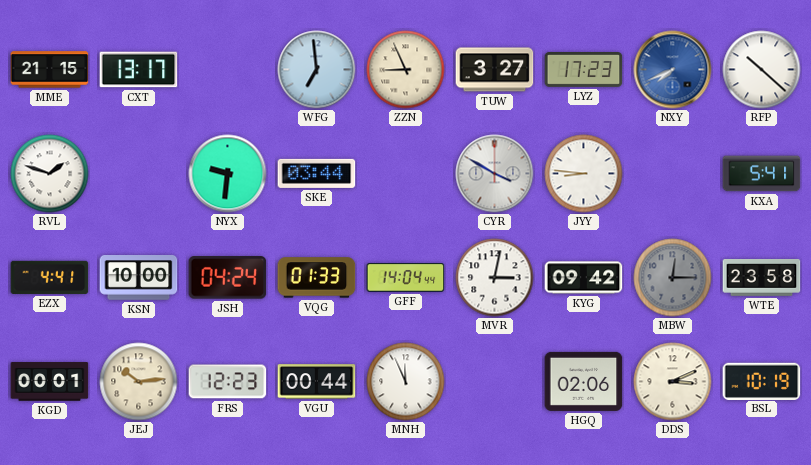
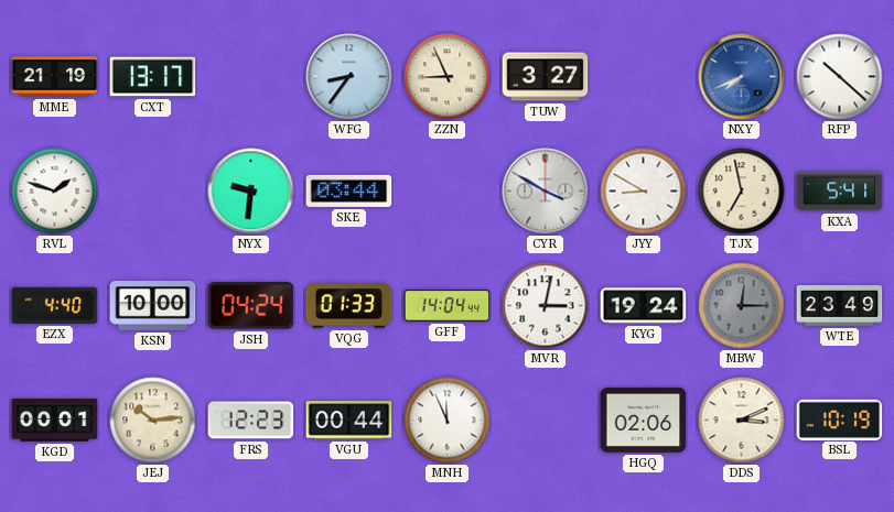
MME: 21:15 -> 21:19 (55, 77)
WFG: 6:59 -> 8:36 (349, 77)
LYZ: 17:23 -> none (584, 70)
JYY: 8:46 -> 8:50 (644, 192)
TJX: none -> 6:58 (742, 192)
EZX: 4:41 -> 4:40 (55, 305)
KYG: 09:42 -> 19:24 (644, 306)
WTE: 23:58 -> 23:49 (840, 306)
